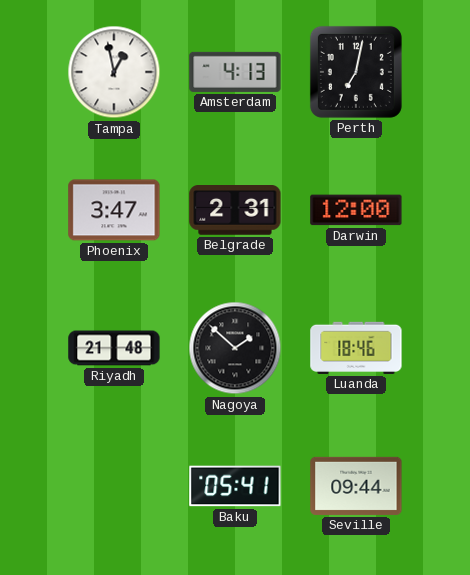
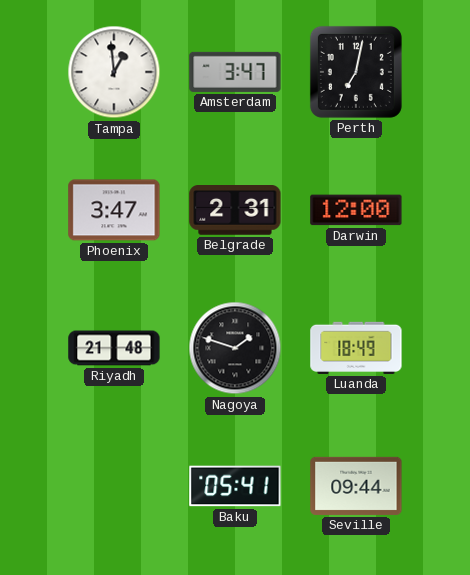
Tampa: 12:58 -> 12:59 (114, 72)
Amsterdam: 4:13 -> 3:47 (235, 72)
Nagoya: 1:52 -> 1:48 (235, 348)
Luanda: 18:46 -> 18:49 (356, 348)
